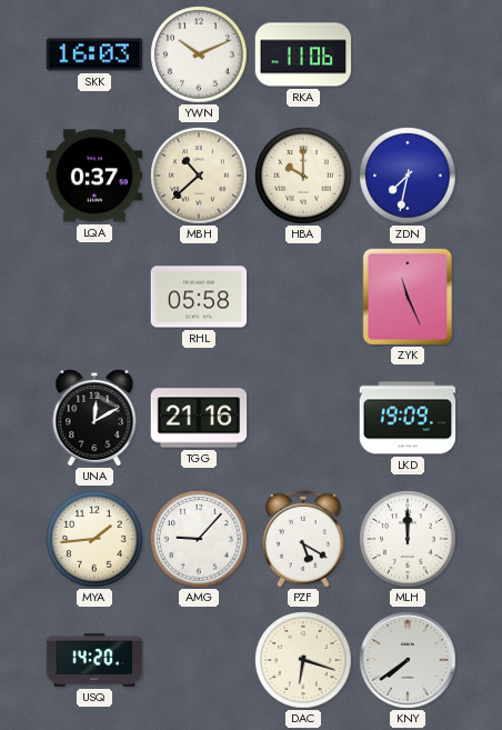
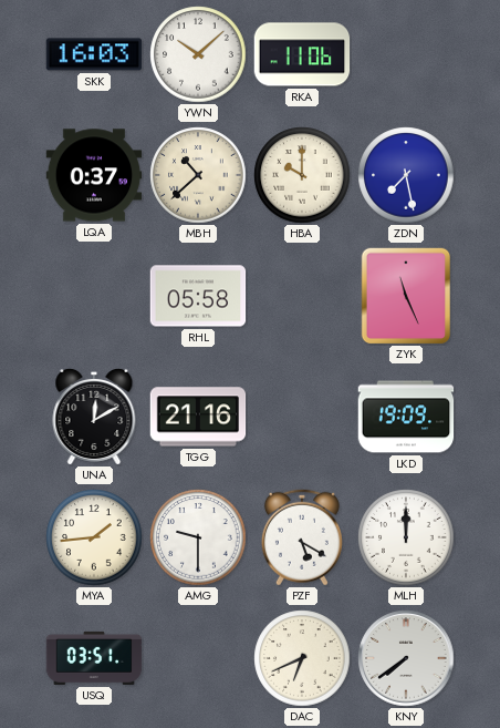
YWN: 10:11 -> 10:08 (198, 54)
ZDN: 7:32 -> 7:28 (406, 175)
AMG: 9:07 -> 9:30 (198, 537)
USQ: 14:20 -> 03:51 (94, 658)
DAC: 6:18 -> 6:41 (302, 658)
